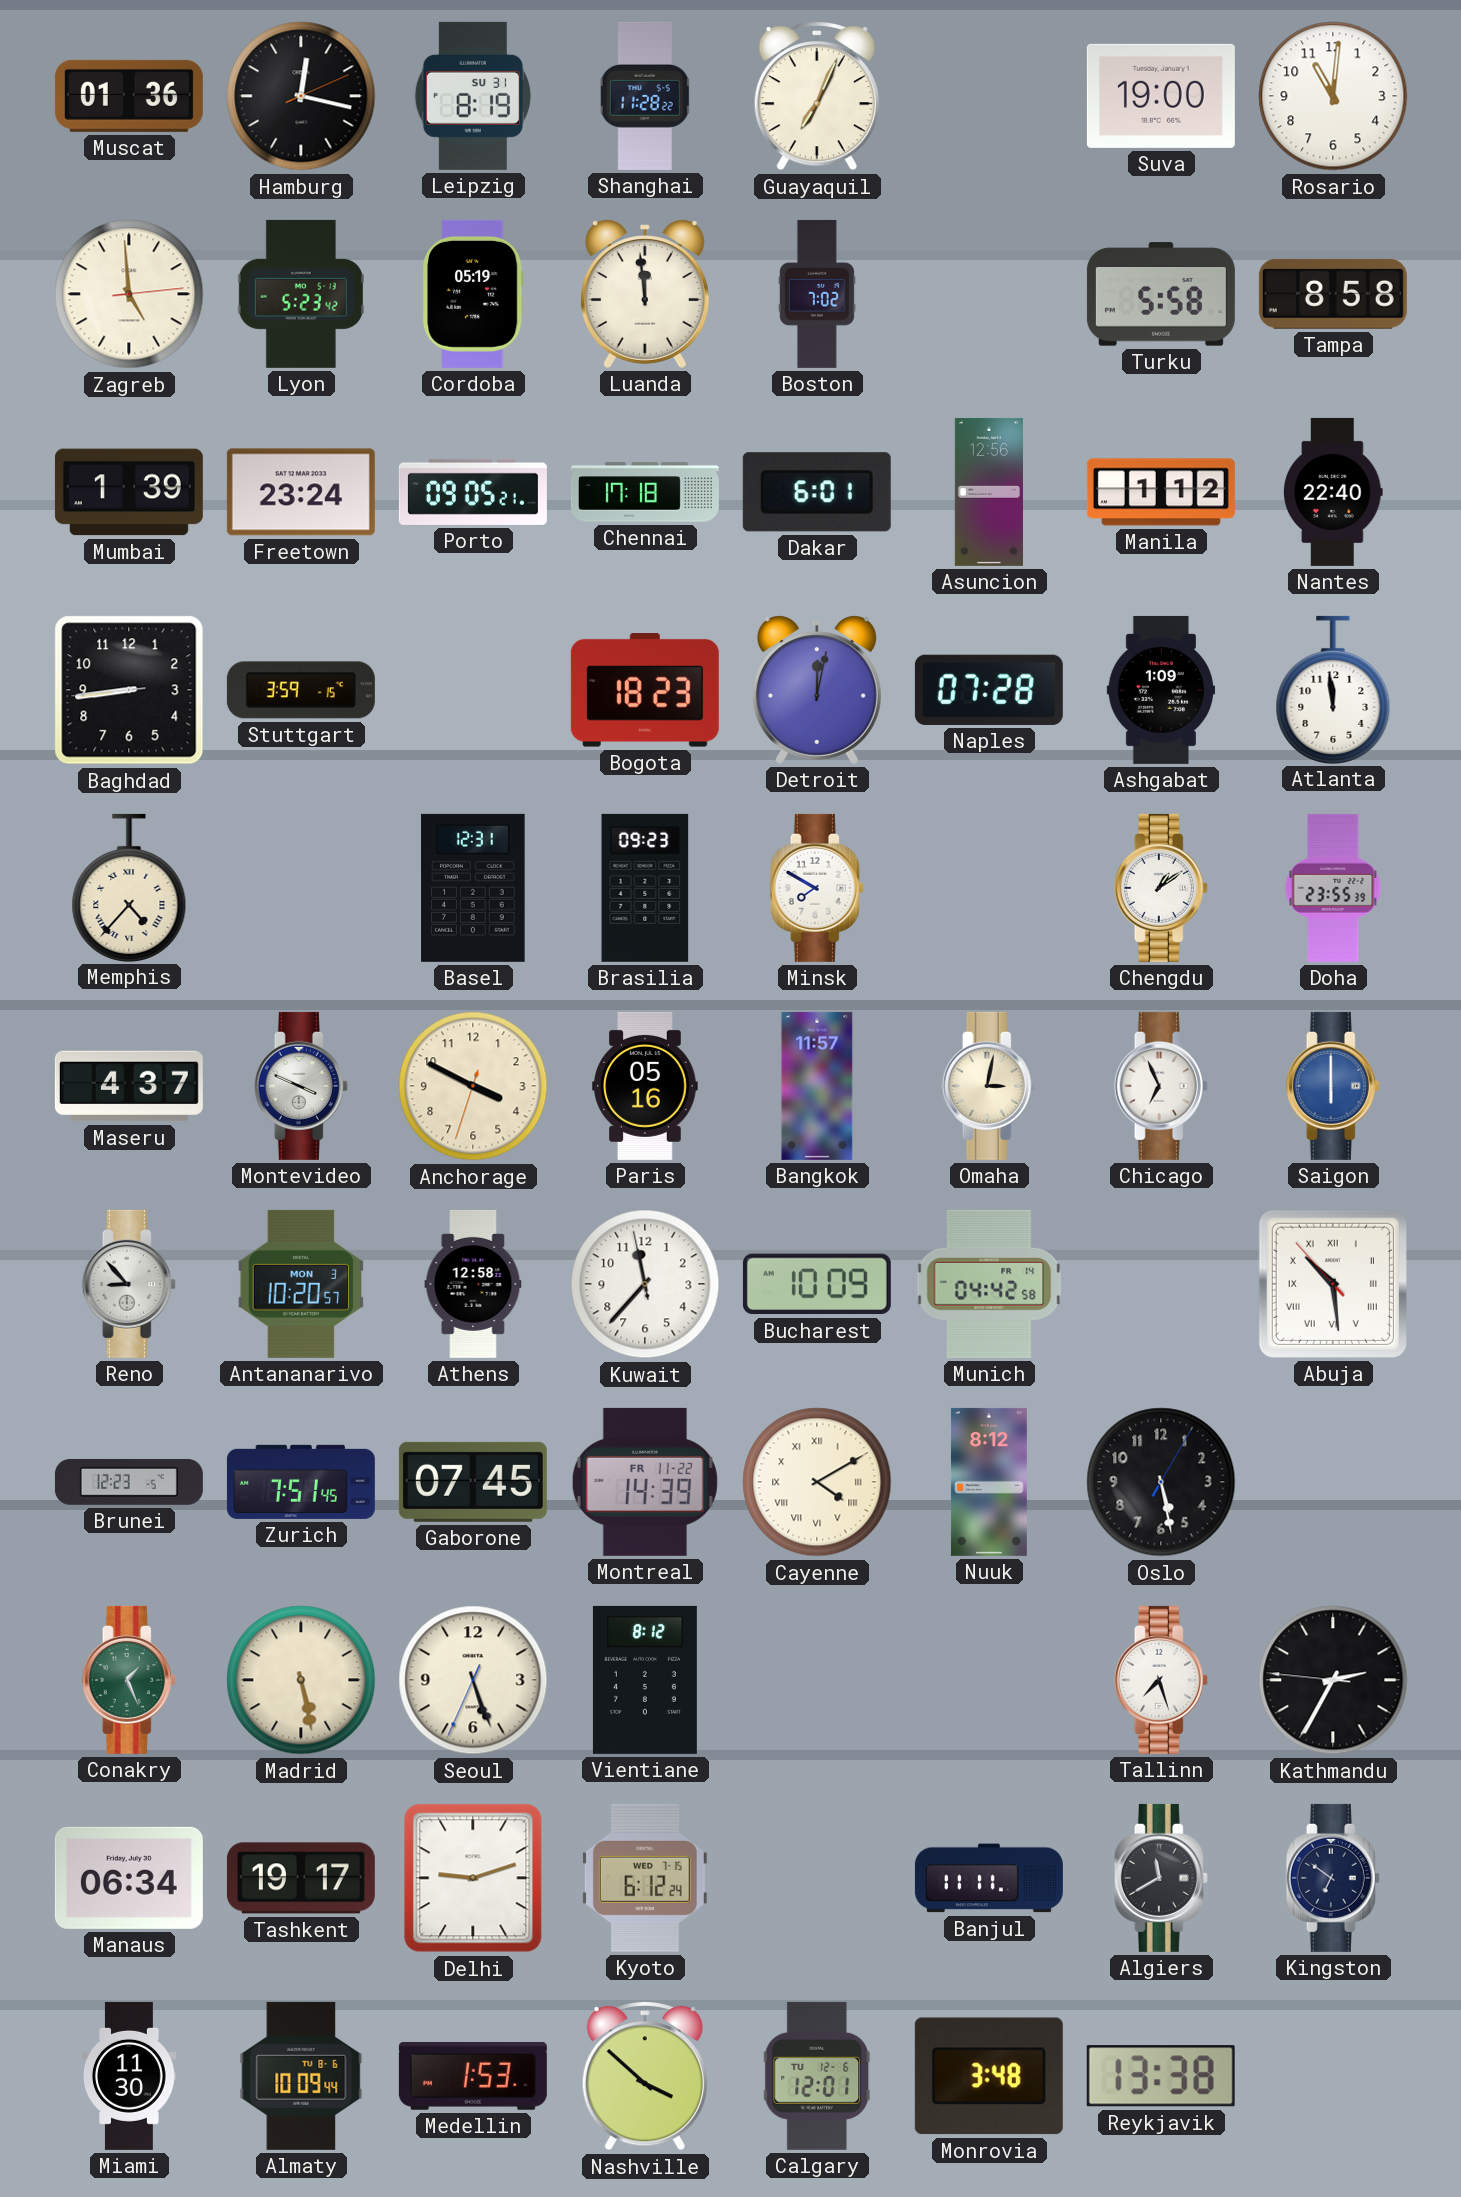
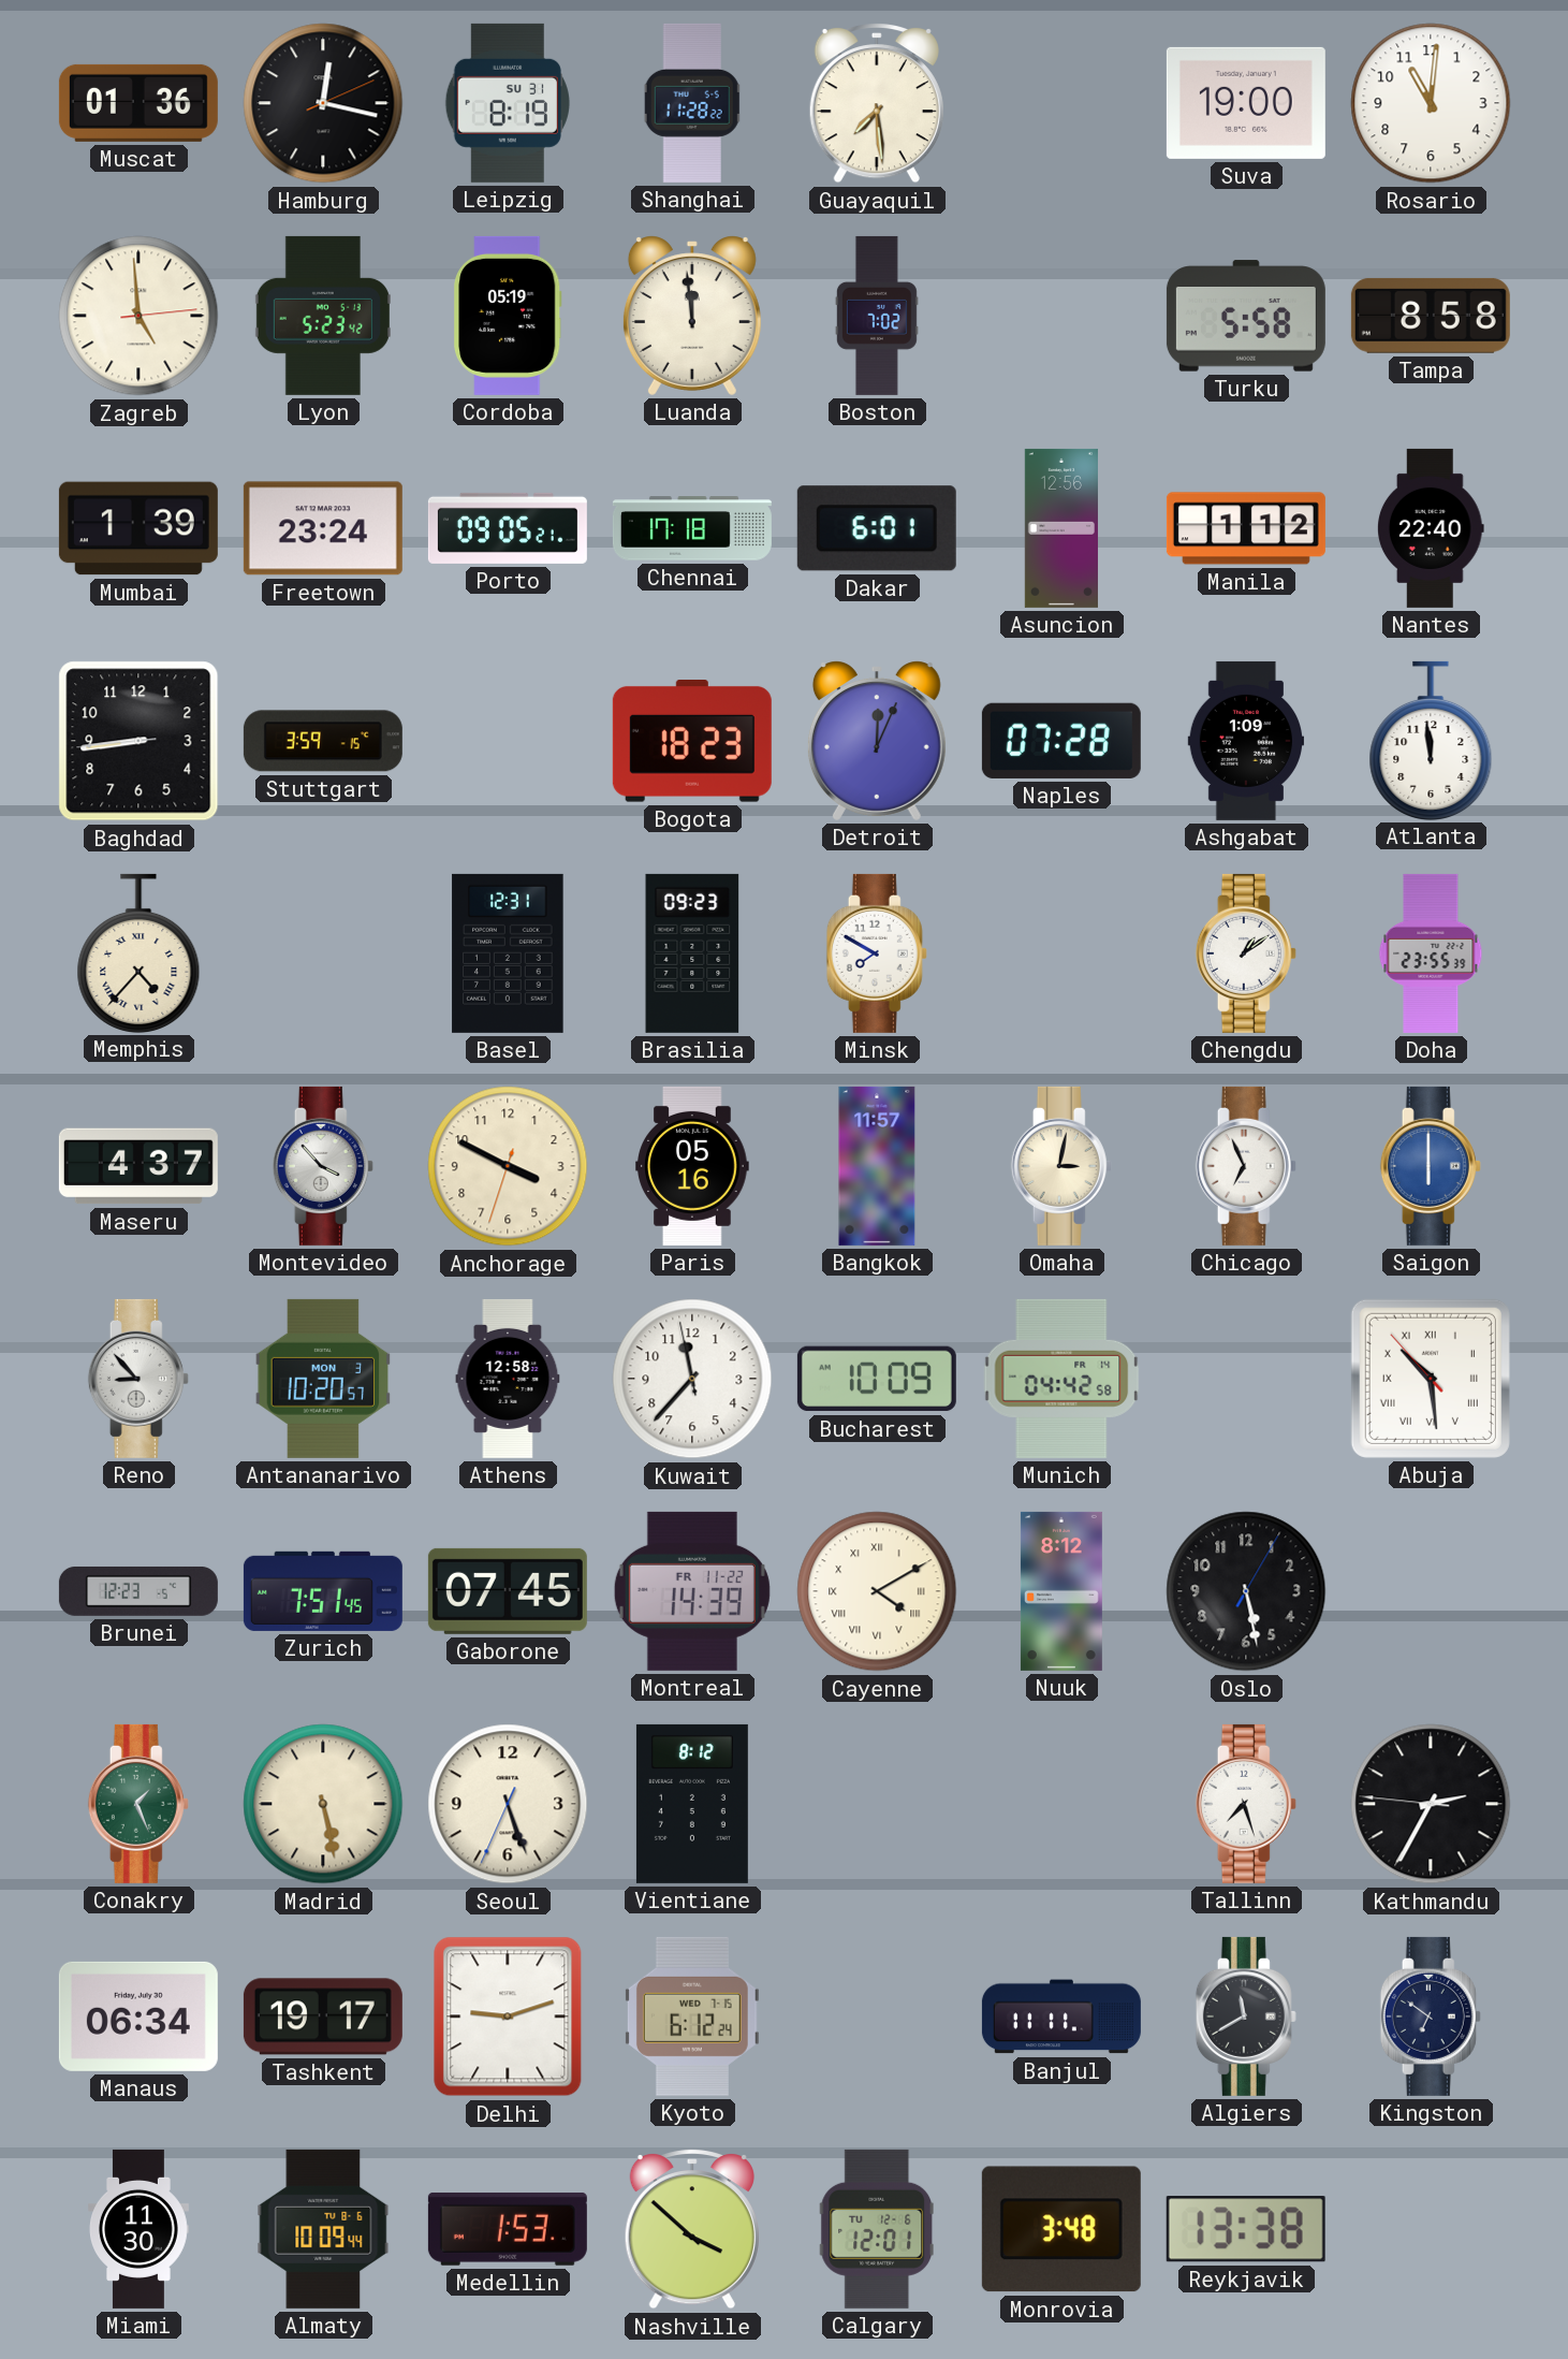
Guayaquil: 7:04 -> 7:29 (877, 103)
Detroit: 12:02 -> 12:04 (877, 741)
Montevideo: 3:49 -> 3:53 (323, 1166)
